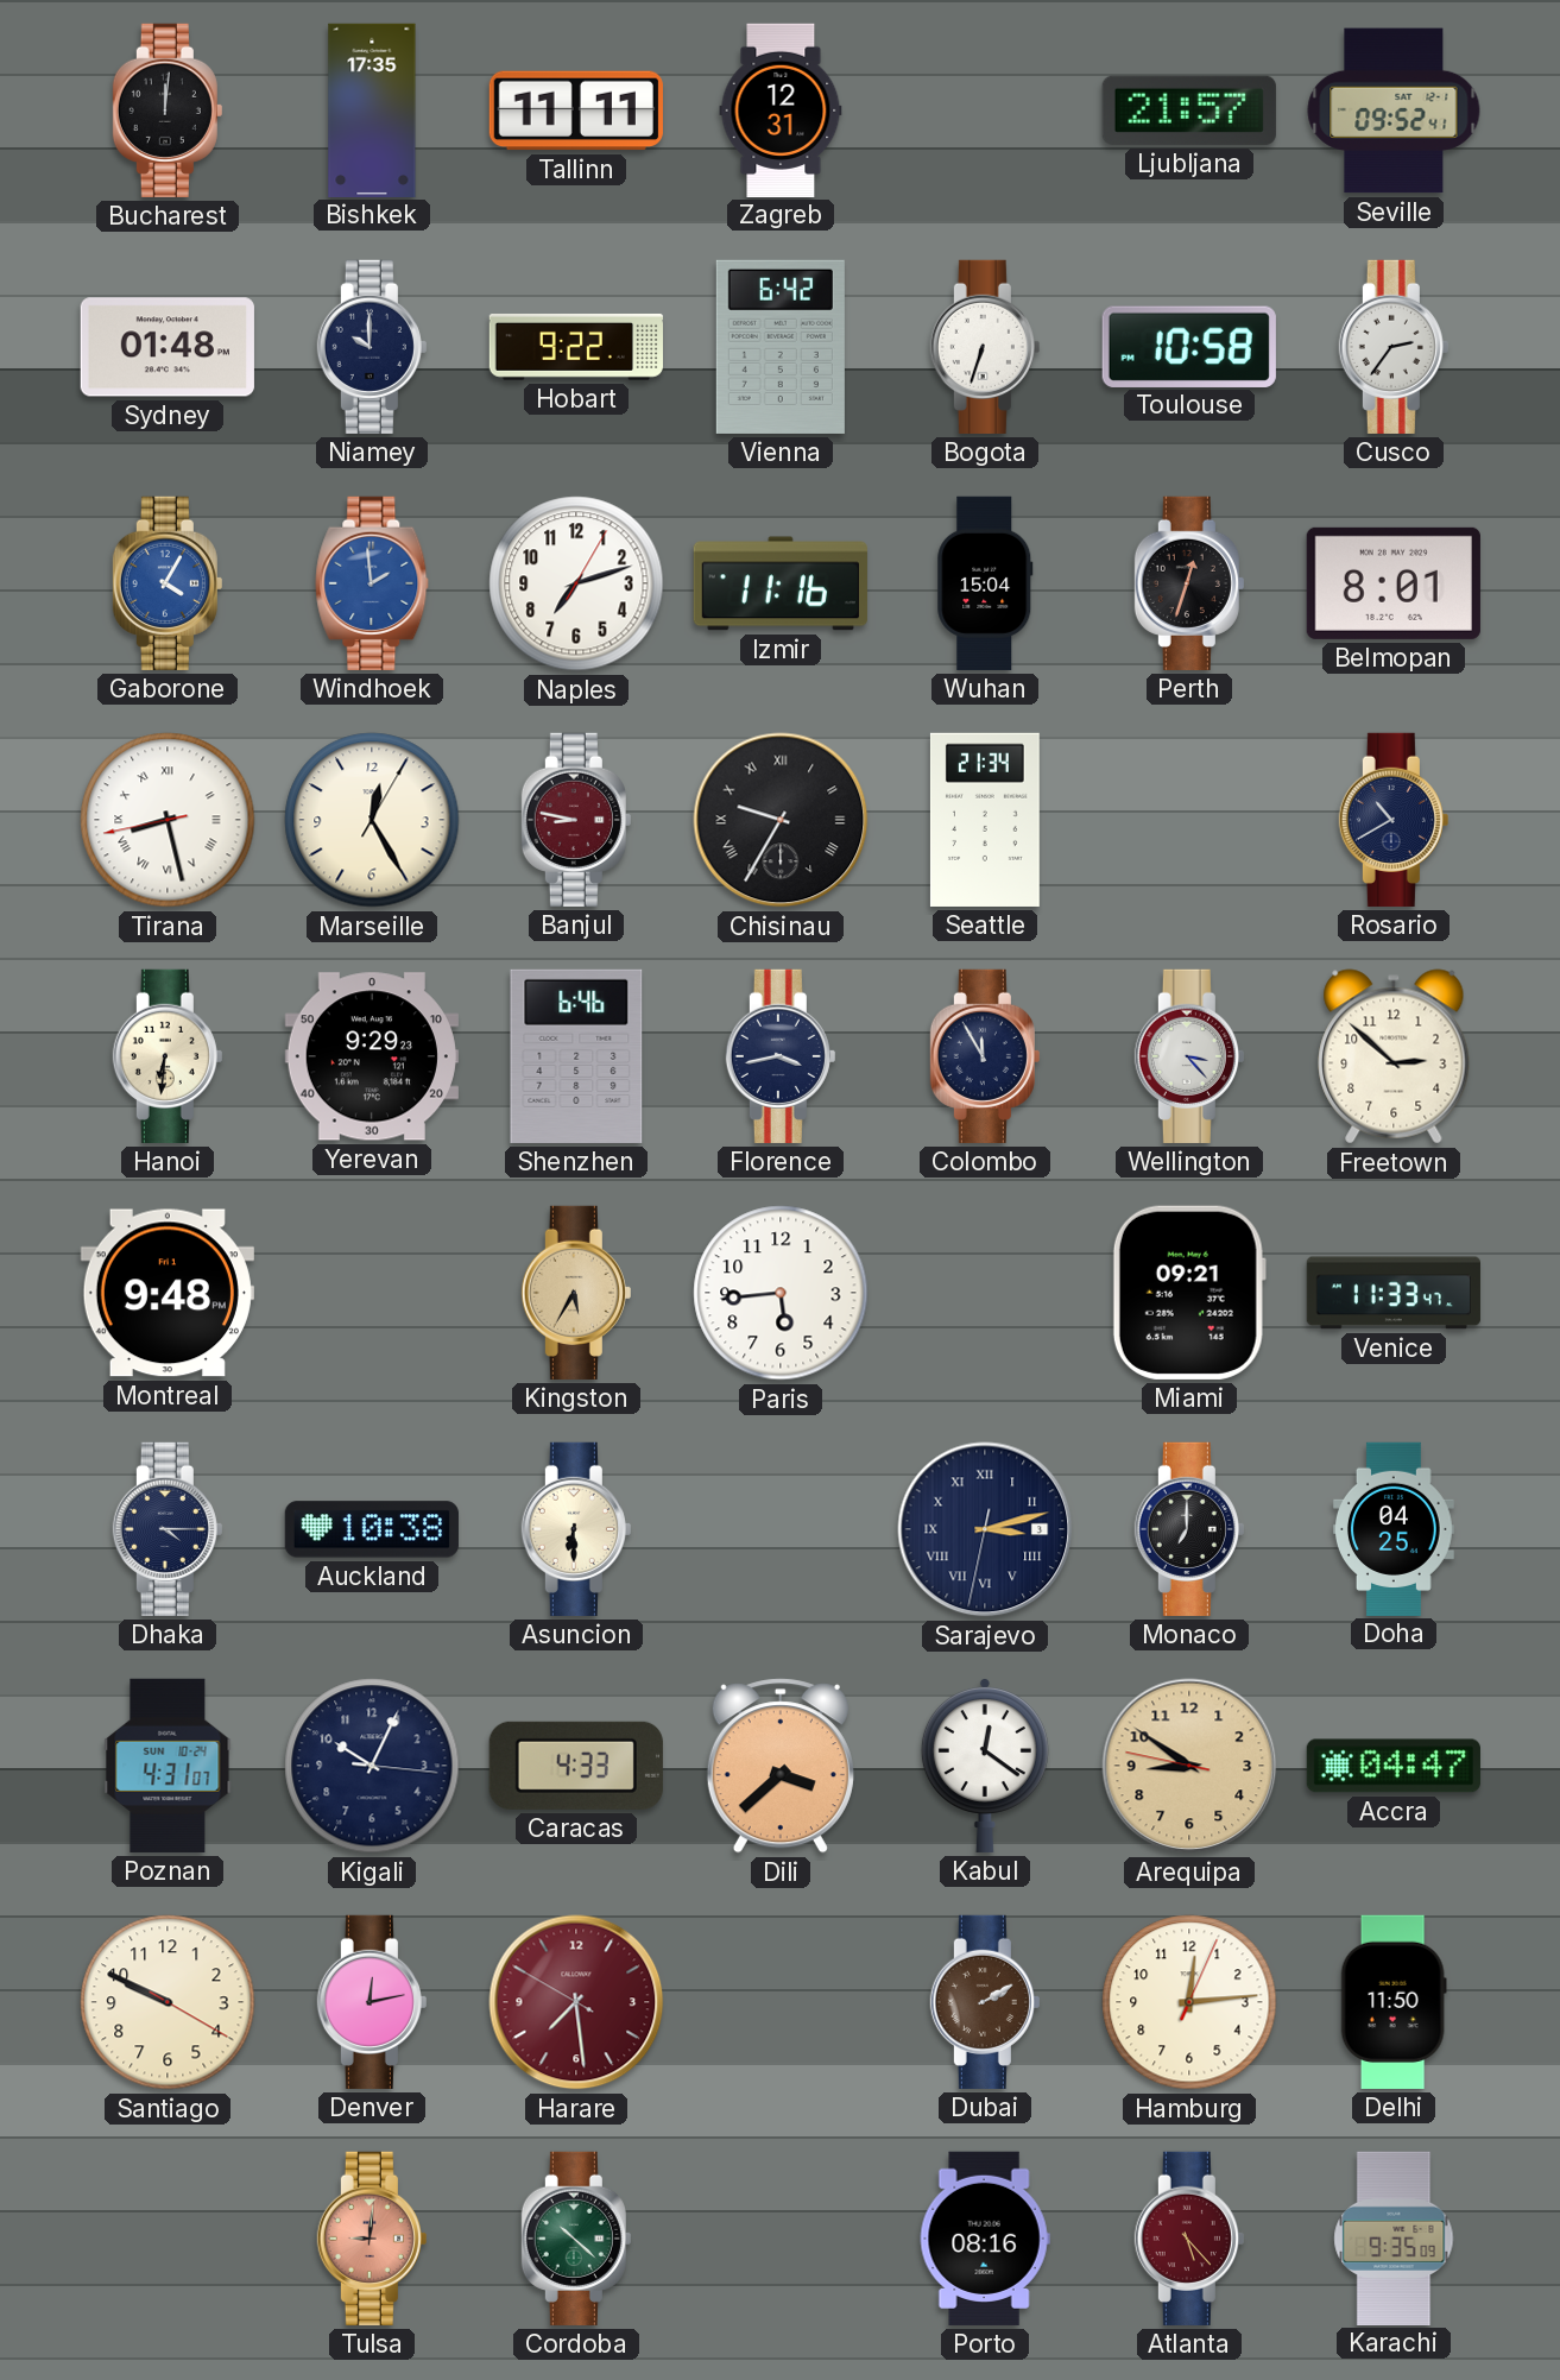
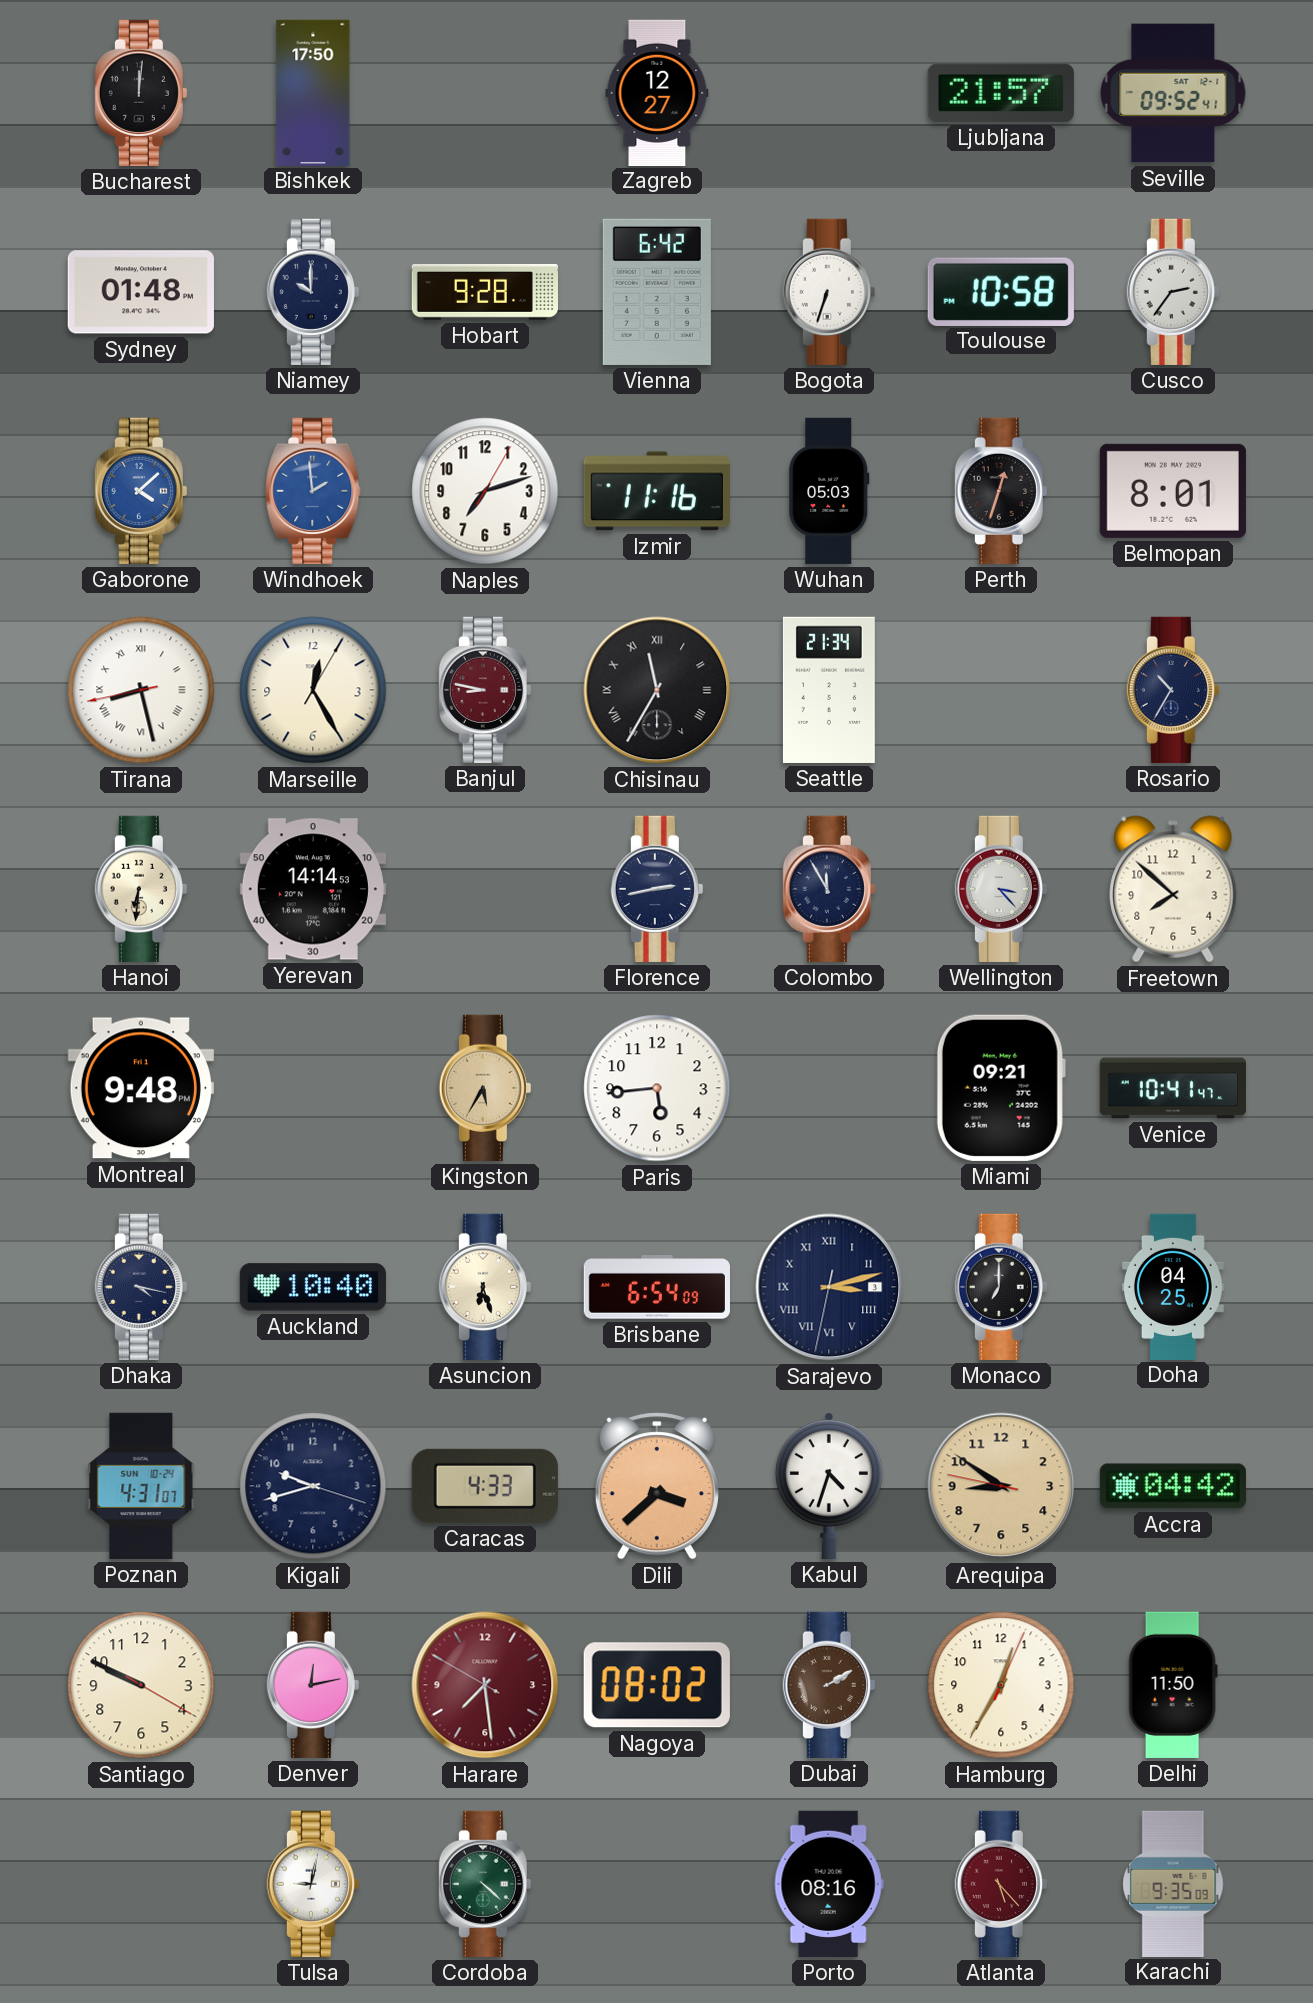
Bishkek: 17:35 -> 17:50 (313, 92)
Tallinn: 11:11 -> none (576, 111)
Zagreb: 12:31 -> 12:27 (657, 92)
Hobart: 9:22 -> 9:28 (484, 292)
Gaborone: 4:05 -> 4:08 (141, 491)
Wuhan: 15:04 -> 05:03 (829, 491)
Chisinau: 9:35 -> 11:35 (657, 690)
Rosario: 10:40 -> 10:35 (1173, 690)
Yerevan: 9:29 -> 14:14 (313, 889)
Shenzhen: 6:46 -> none (576, 1056)
Florence: 3:43 -> 2:43 (657, 889)
Freetown: 2:52 -> 7:52 (1173, 889)
Venice: 11:33 -> 10:41 (1173, 1088)
Dhaka: 4:15 -> 4:17 (141, 1287)
Auckland: 10:38 -> 10:40 (313, 1287)
Asuncion: 6:30 -> 6:27 (485, 1287)
Brisbane: none -> 6:54 (657, 1288)
Kigali: 10:04 -> 9:42 (313, 1486)
Kabul: 12:21 -> 4:33 (829, 1486)
Accra: 04:47 -> 04:42 (1173, 1486)
Nagoya: none -> 08:02 (657, 1685)
Hamburg: 12:14 -> 12:35 (1001, 1685)
Tulsa: 9:01 -> 9:02 (313, 1884)
Tulsa dial: salmon -> white (313, 1884)
Cordoba: 10:22 -> 4:22 (485, 1884)
